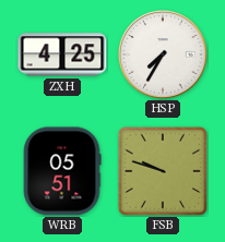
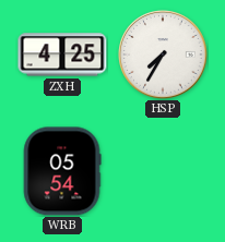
WRB: 05:51 -> 05:54 (62, 171)
FSB: 9:48 -> none (163, 171)
